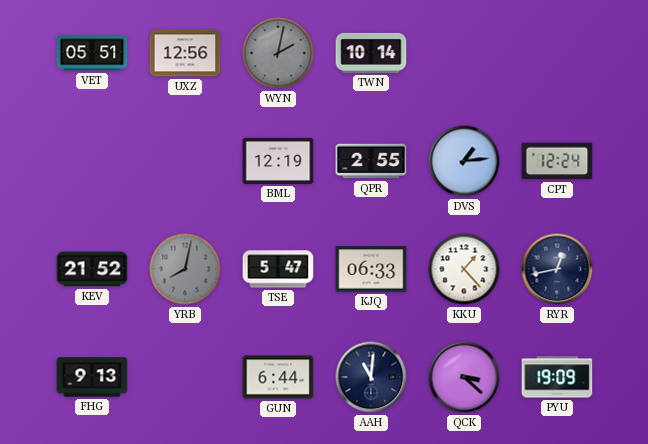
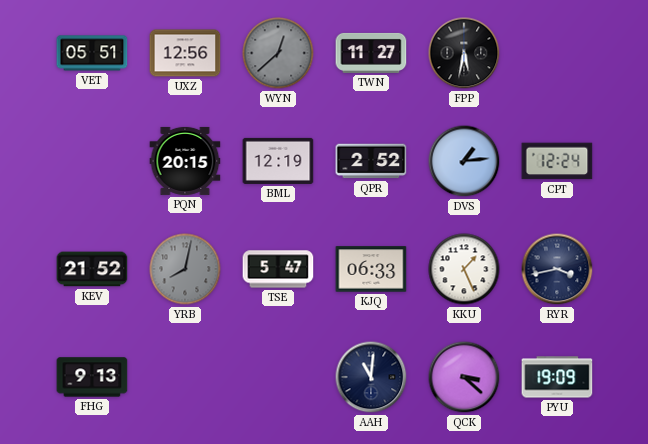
WYN: 2:02 -> 12:38 (278, 53)
TWN: 10:14 -> 11:27 (371, 53)
FPP: none -> 5:32 (464, 53)
PQN: none -> 20:15 (185, 161)
QPR: 2:55 -> 2:52 (371, 161)
KKU: 1:23 -> 1:26 (464, 269)
RYR: 12:43 -> 3:43 (557, 269)
GUN: 6:44 -> none (278, 377)
